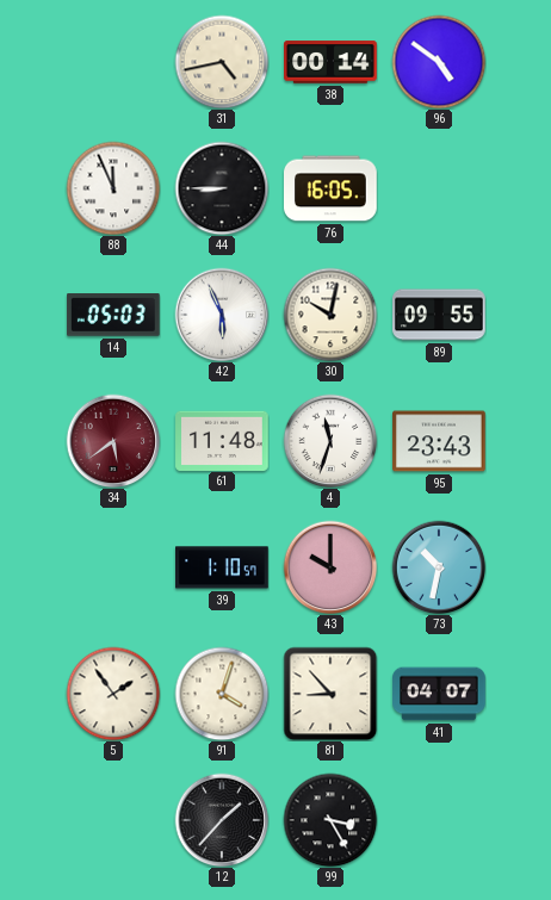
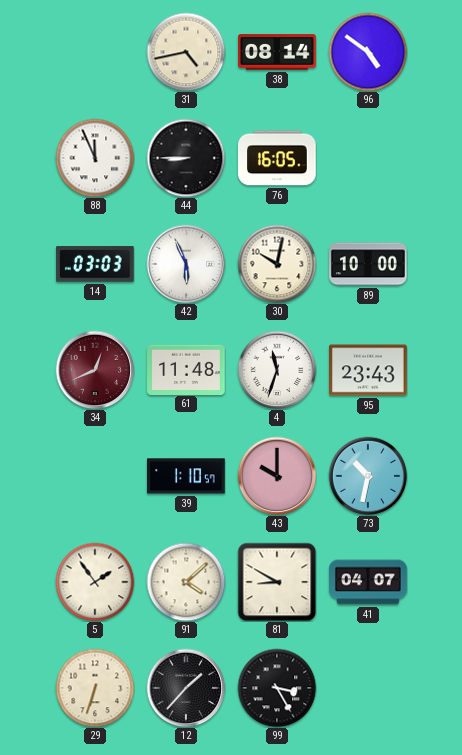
38: 00:14 -> 08:14 (277, 52)
14: 05:03 -> 03:03 (96, 265)
89: 09:55 -> 10:00 (368, 264)
34: 5:39 -> 12:41 (95, 370)
91: 4:03 -> 4:08 (186, 582)
81: 8:53 -> 8:50 (277, 582)
29: none -> 6:33 (95, 688)
